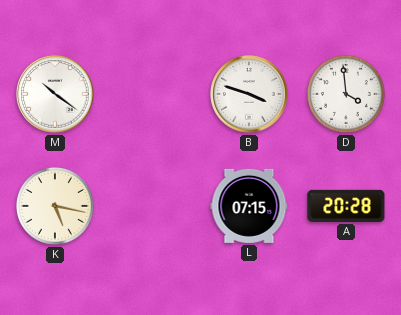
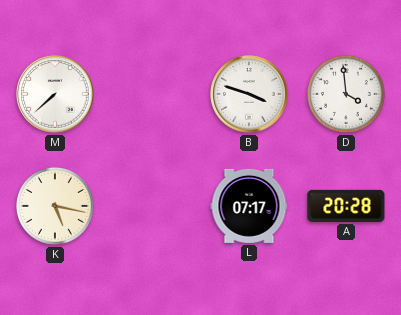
M: 10:21 -> 7:38 (55, 94)
L: 07:15 -> 07:17 (249, 206)
